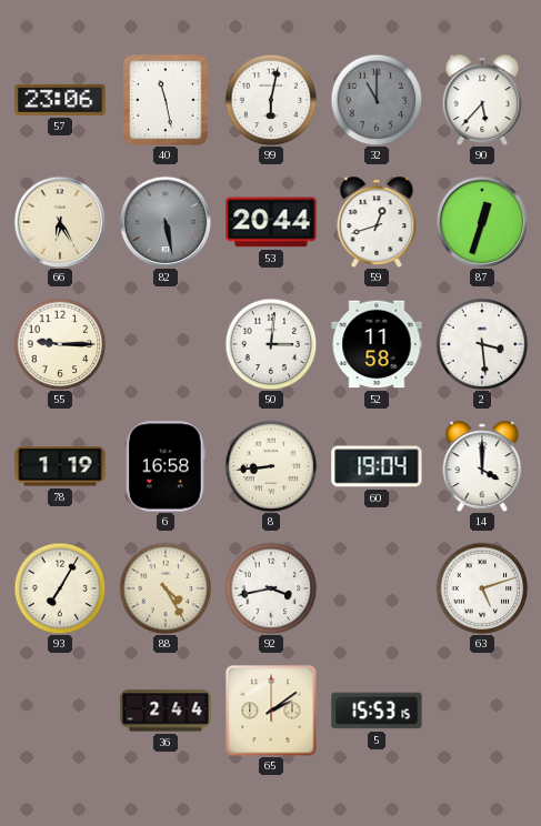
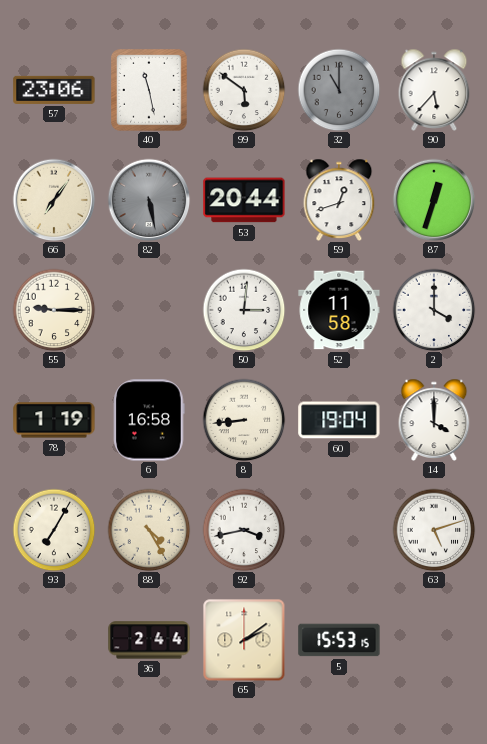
99: 6:02 -> 5:51 (244, 90)
66: 6:25 -> 7:06 (54, 200)
2: 3:29 -> 4:00 (434, 310)
